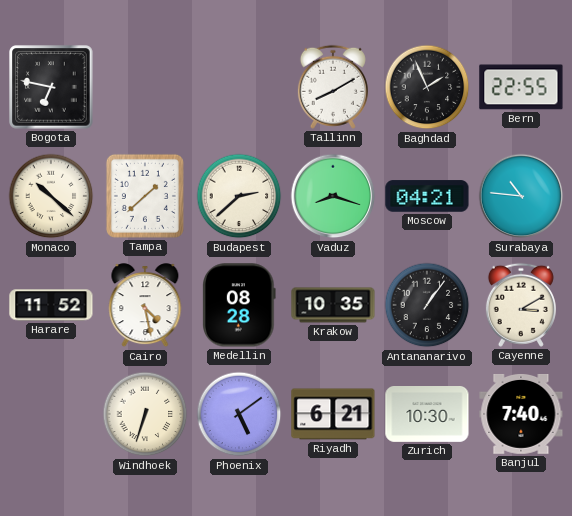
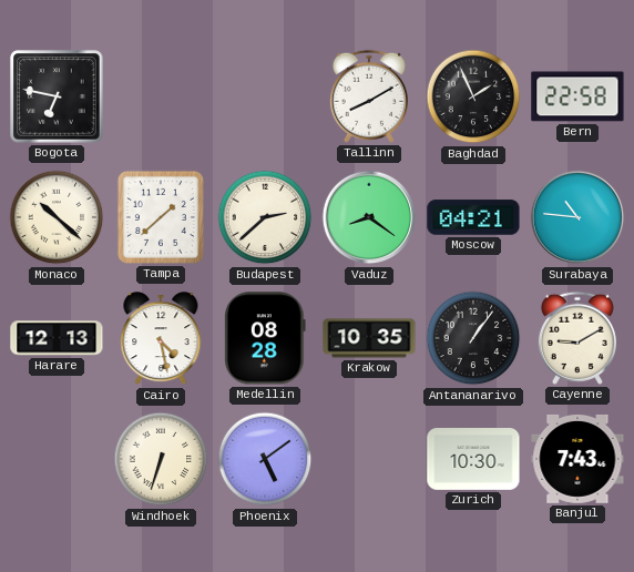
Bern: 22:55 -> 22:58 (577, 96)
Vaduz: 8:18 -> 8:21 (369, 217)
Harare: 11:52 -> 12:13 (57, 338)
Cayenne: 3:10 -> 9:10 (577, 338)
Riyadh: 6:21 -> none (333, 414)
Banjul: 7:40 -> 7:43 (577, 459)
